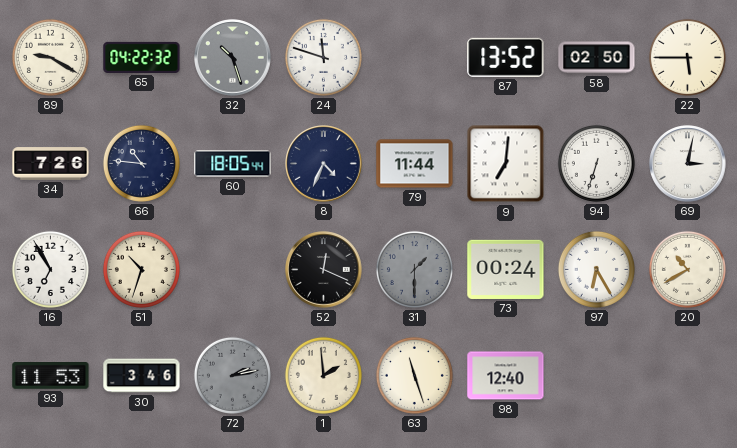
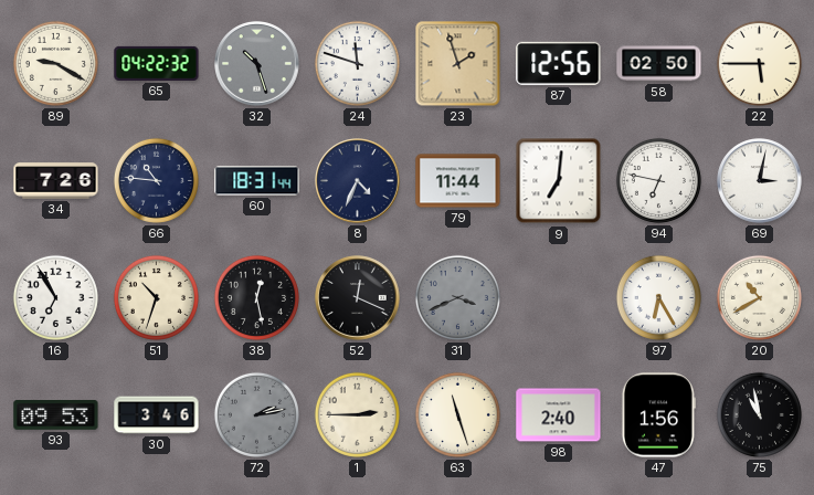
23: none -> 1:57 (458, 64)
87: 13:52 -> 12:56 (559, 63)
60: 18:05 -> 18:31 (257, 181)
94: 6:33 -> 6:47 (658, 180)
38: none -> 12:28 (256, 297)
31: 1:30 -> 3:41 (457, 297)
73: 00:24 -> none (506, 269)
93: 11:53 -> 09:53 (56, 415)
1: 1:59 -> 2:45 (357, 414)
98: 12:40 -> 2:40 (559, 415)
47: none -> 1:56 (658, 415)
75: none -> 10:58 (759, 414)
